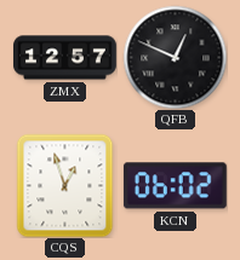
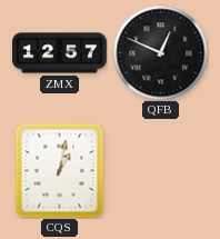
CQS: 12:57 -> 1:02 (60, 170)
KCN: 06:02 -> none (175, 186)
